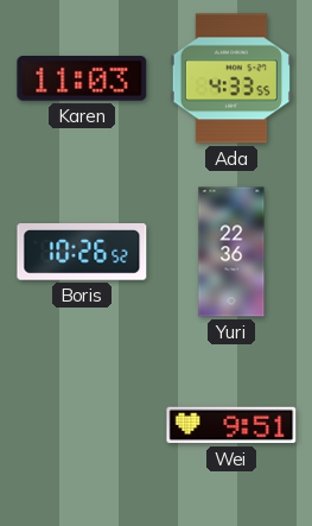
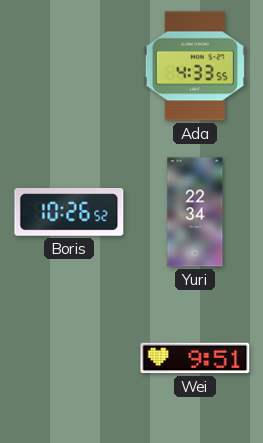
Karen: 11:03 -> none (82, 80)
Yuri: 22:36 -> 22:34 (195, 212)
